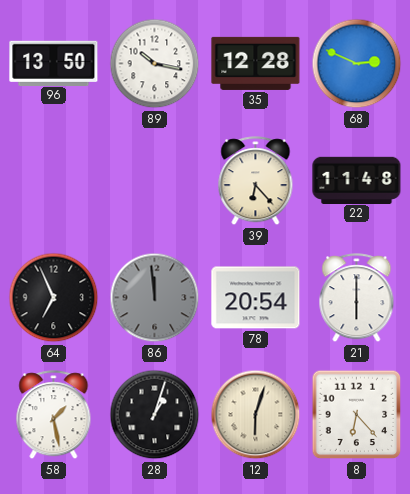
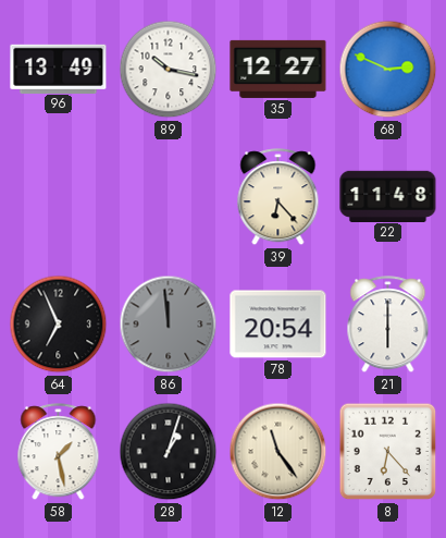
96: 13:50 -> 13:49 (59, 69)
35: 12:28 -> 12:27 (278, 69)
12: 6:03 -> 11:24 (278, 452)
